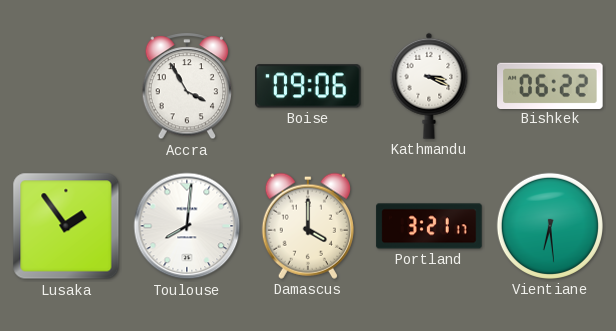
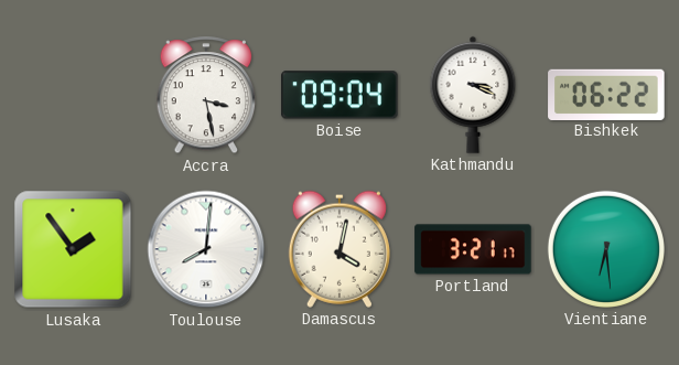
Accra: 3:55 -> 3:28 (206, 96)
Boise: 09:06 -> 09:04 (339, 95)
Damascus: 4:00 -> 4:02 (339, 249)
